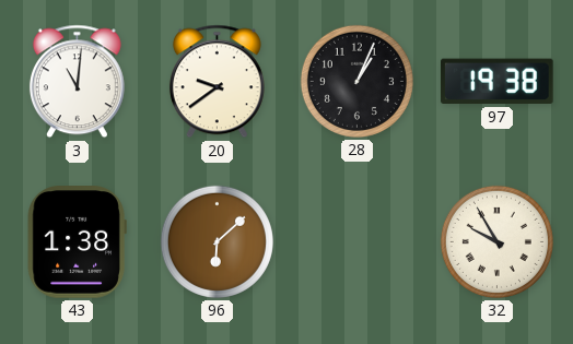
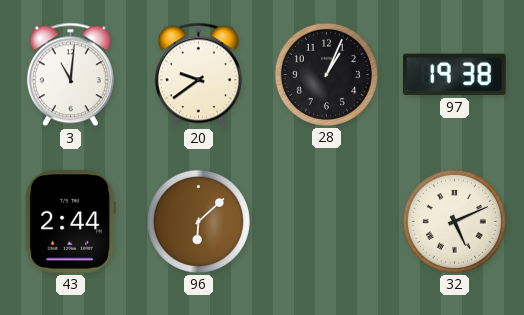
43: 1:38 -> 2:44 (70, 222)
32: 9:55 -> 5:11 (454, 221)
